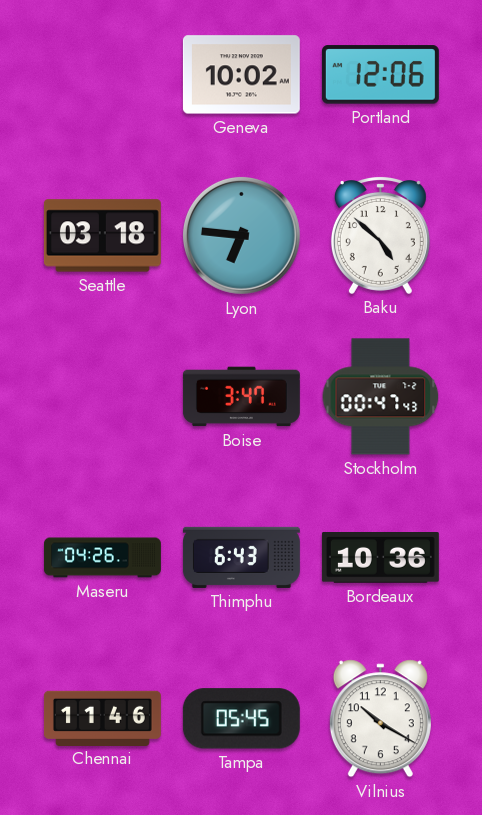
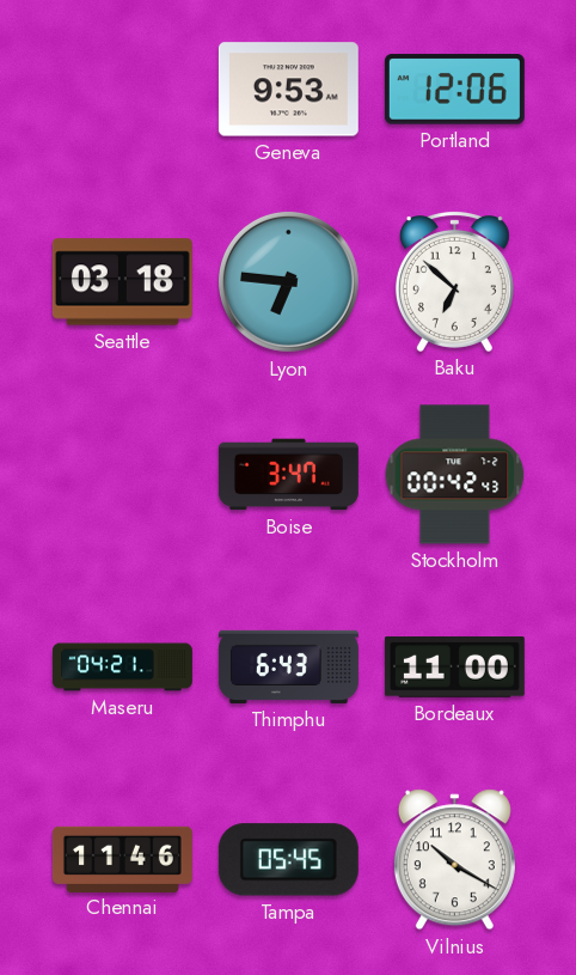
Geneva: 10:02 -> 9:53 (288, 90)
Baku: 4:52 -> 6:52 (454, 282)
Stockholm: 00:47 -> 00:42 (455, 475)
Maseru: 04:26 -> 04:21 (123, 668)
Bordeaux: 10:36 -> 11:00 (454, 668)
